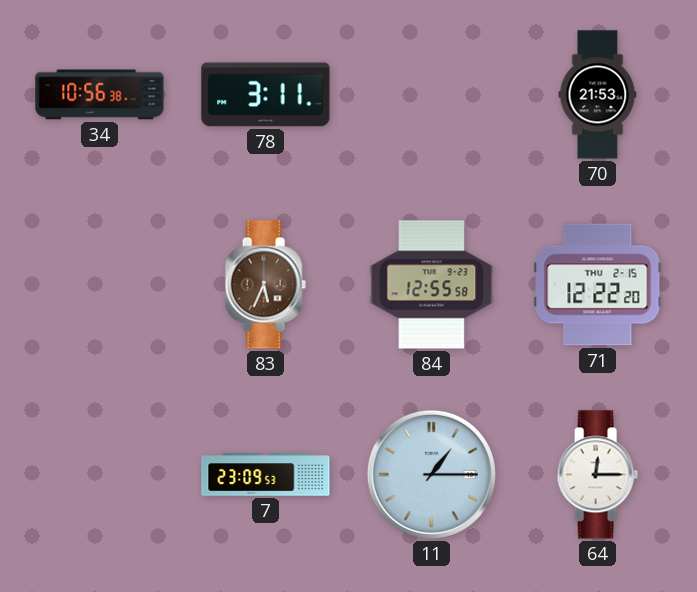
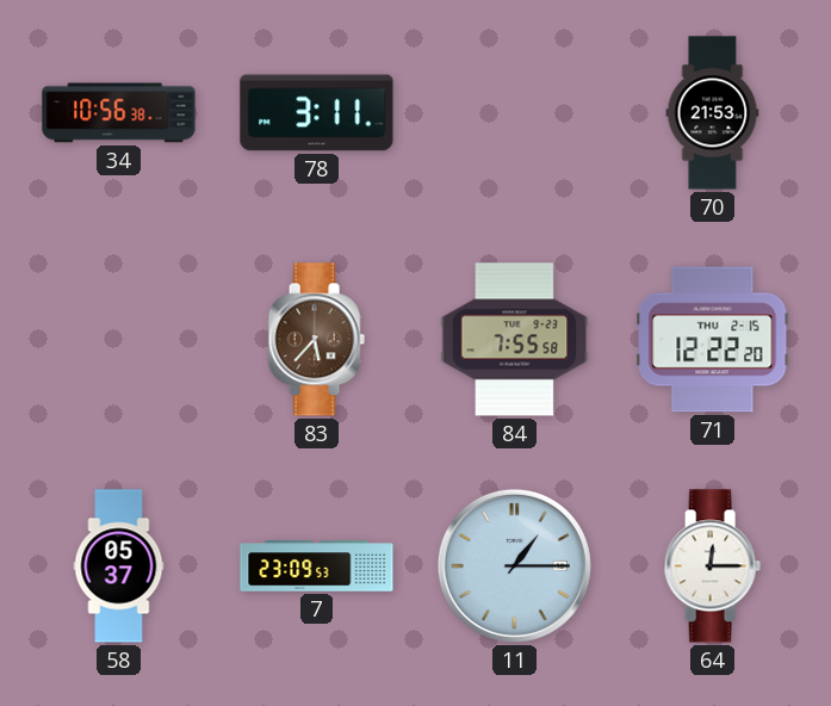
83: 5:34 -> 5:37 (316, 340)
84: 12:55 -> 7:55 (515, 340)
58: none -> 05:37 (119, 566)
